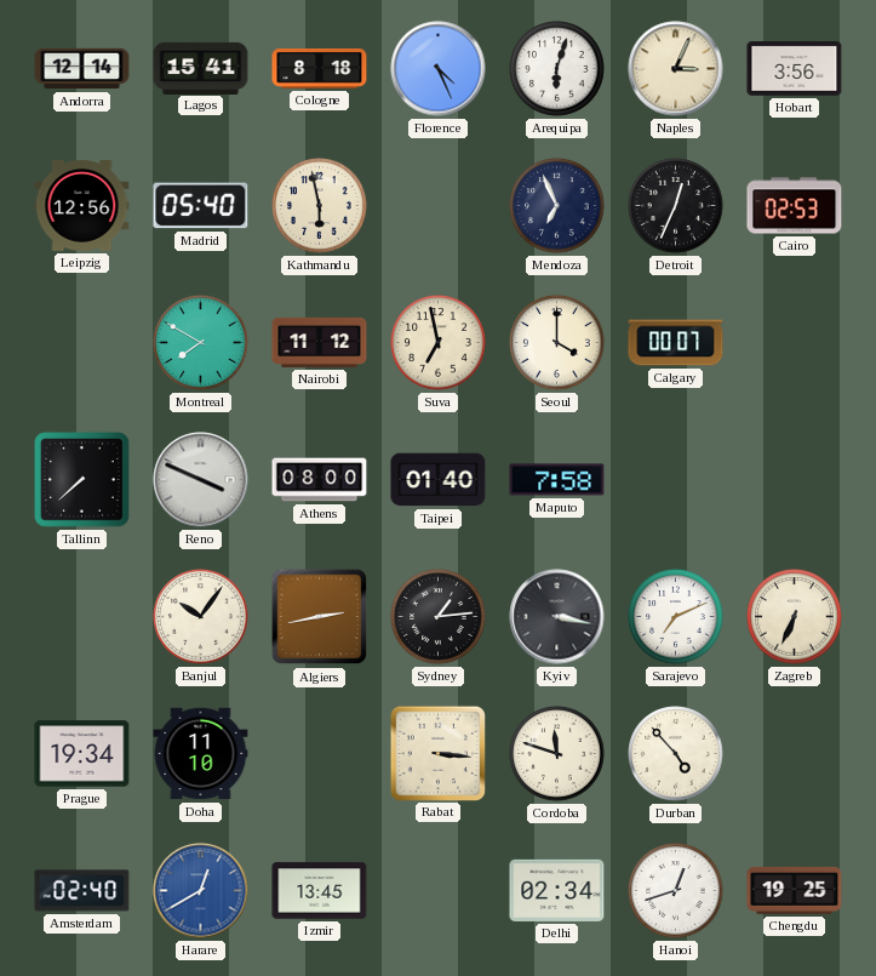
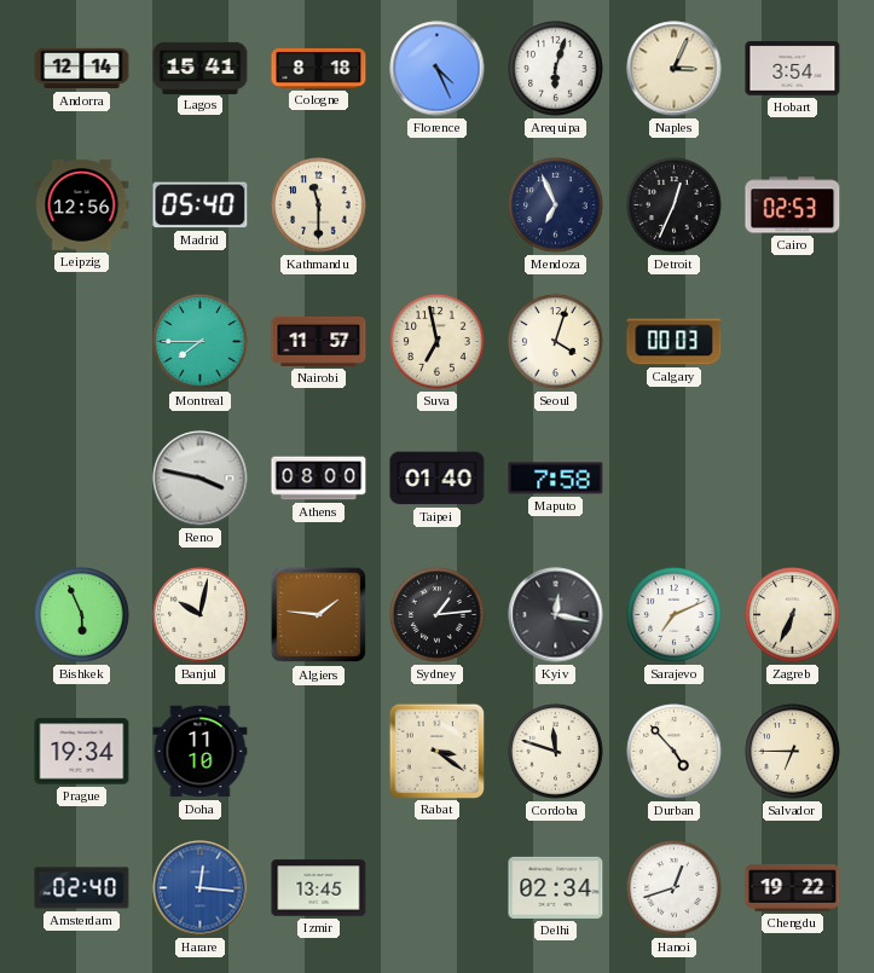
Hobart: 3:56 -> 3:54 (793, 69)
Kathmandu: 5:58 -> 11:30 (319, 205)
Montreal: 7:50 -> 7:45 (201, 342)
Nairobi: 11:12 -> 11:57 (319, 341)
Seoul: 4:00 -> 4:03 (556, 342)
Calgary: 00:07 -> 00:03 (675, 342)
Tallinn: 7:38 -> none (82, 480)
Reno: 3:49 -> 3:47 (201, 479)
Bishkek: none -> 5:56 (82, 615)
Banjul: 10:06 -> 10:02 (201, 615)
Algiers: 2:43 -> 1:46 (319, 615)
Kyiv: 3:17 -> 12:17 (556, 615)
Rabat: 3:16 -> 3:21 (436, 751)
Salvador: none -> 6:45 (793, 752)
Harare: 12:40 -> 12:16 (201, 888)
Chengdu: 19:25 -> 19:22 (793, 888)
